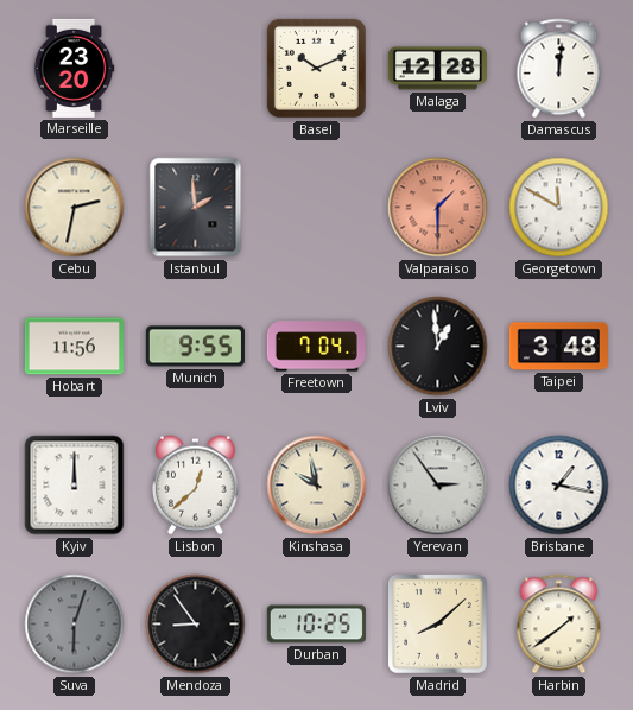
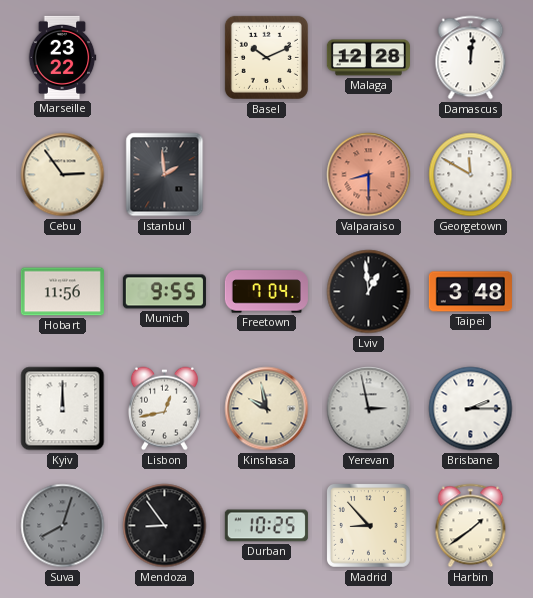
Marseille: 23:20 -> 23:22 (62, 57)
Cebu: 2:32 -> 2:54 (63, 175)
Valparaiso: 1:30 -> 8:30 (369, 175)
Lisbon: 12:38 -> 12:43 (164, 409)
Yerevan: 2:54 -> 2:58 (369, 409)
Brisbane: 1:17 -> 2:15 (471, 409)
Suva: 6:03 -> 8:03 (63, 526)
Madrid: 8:08 -> 8:53 (368, 525)
